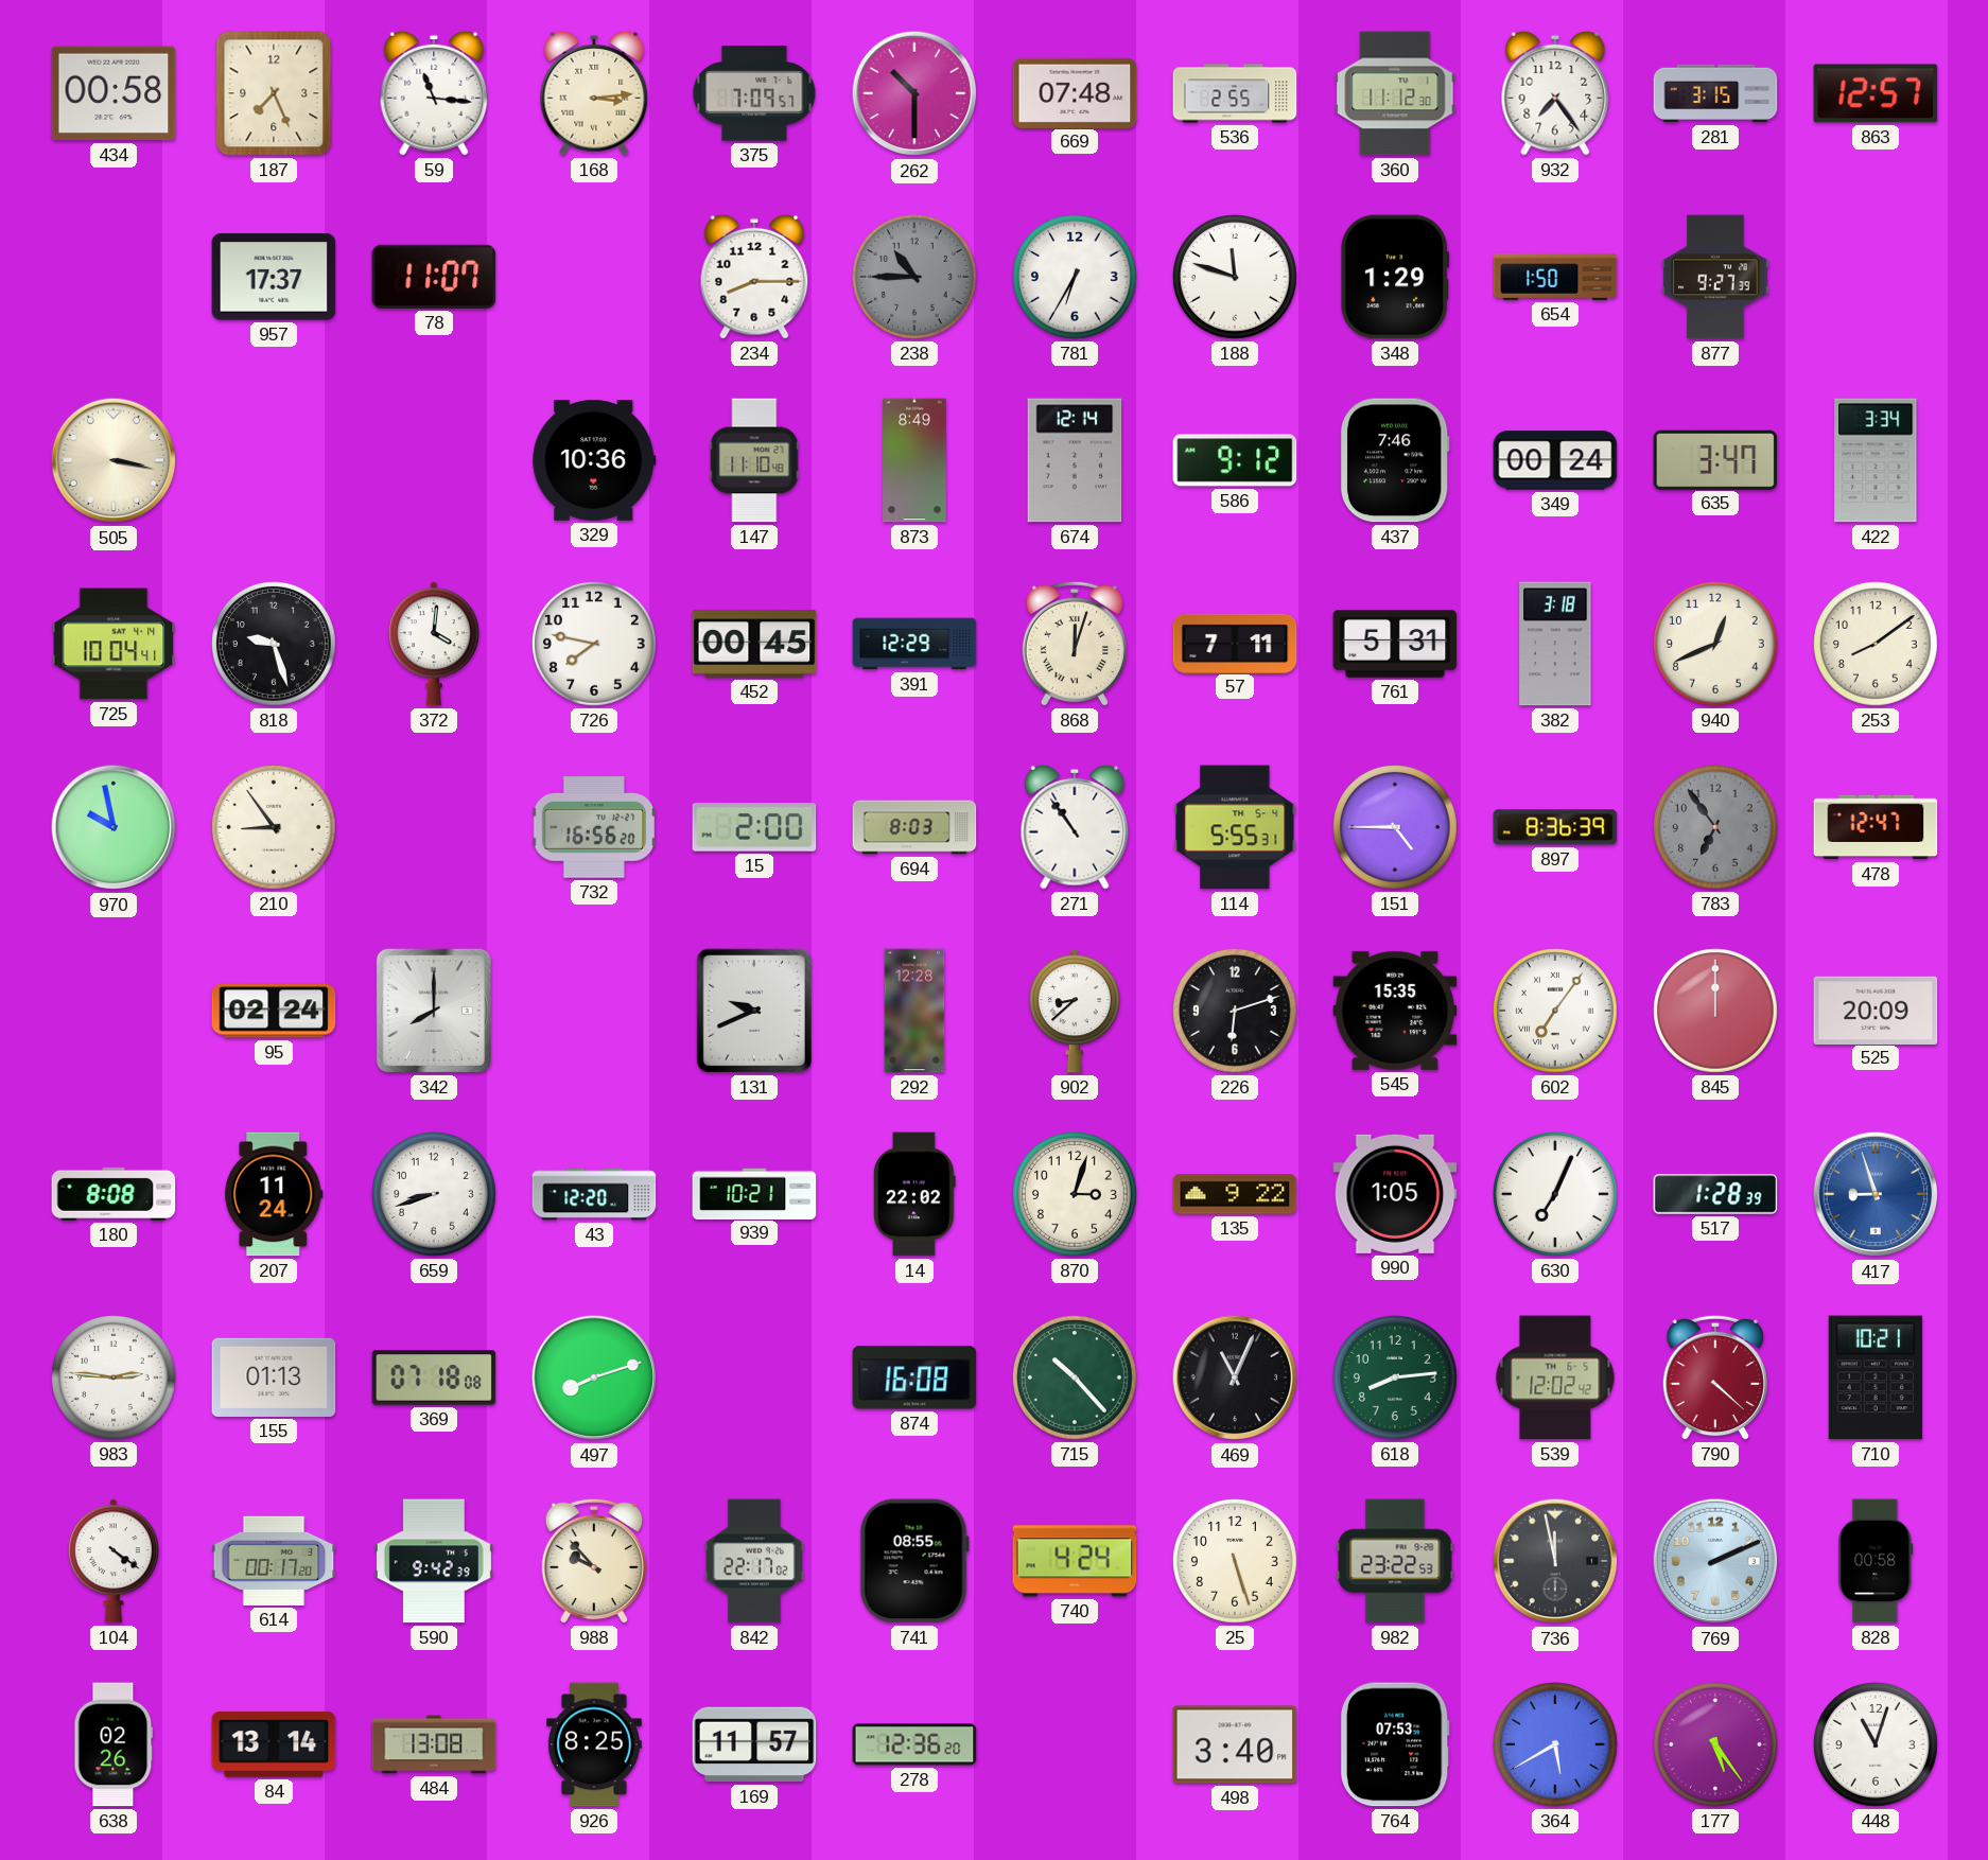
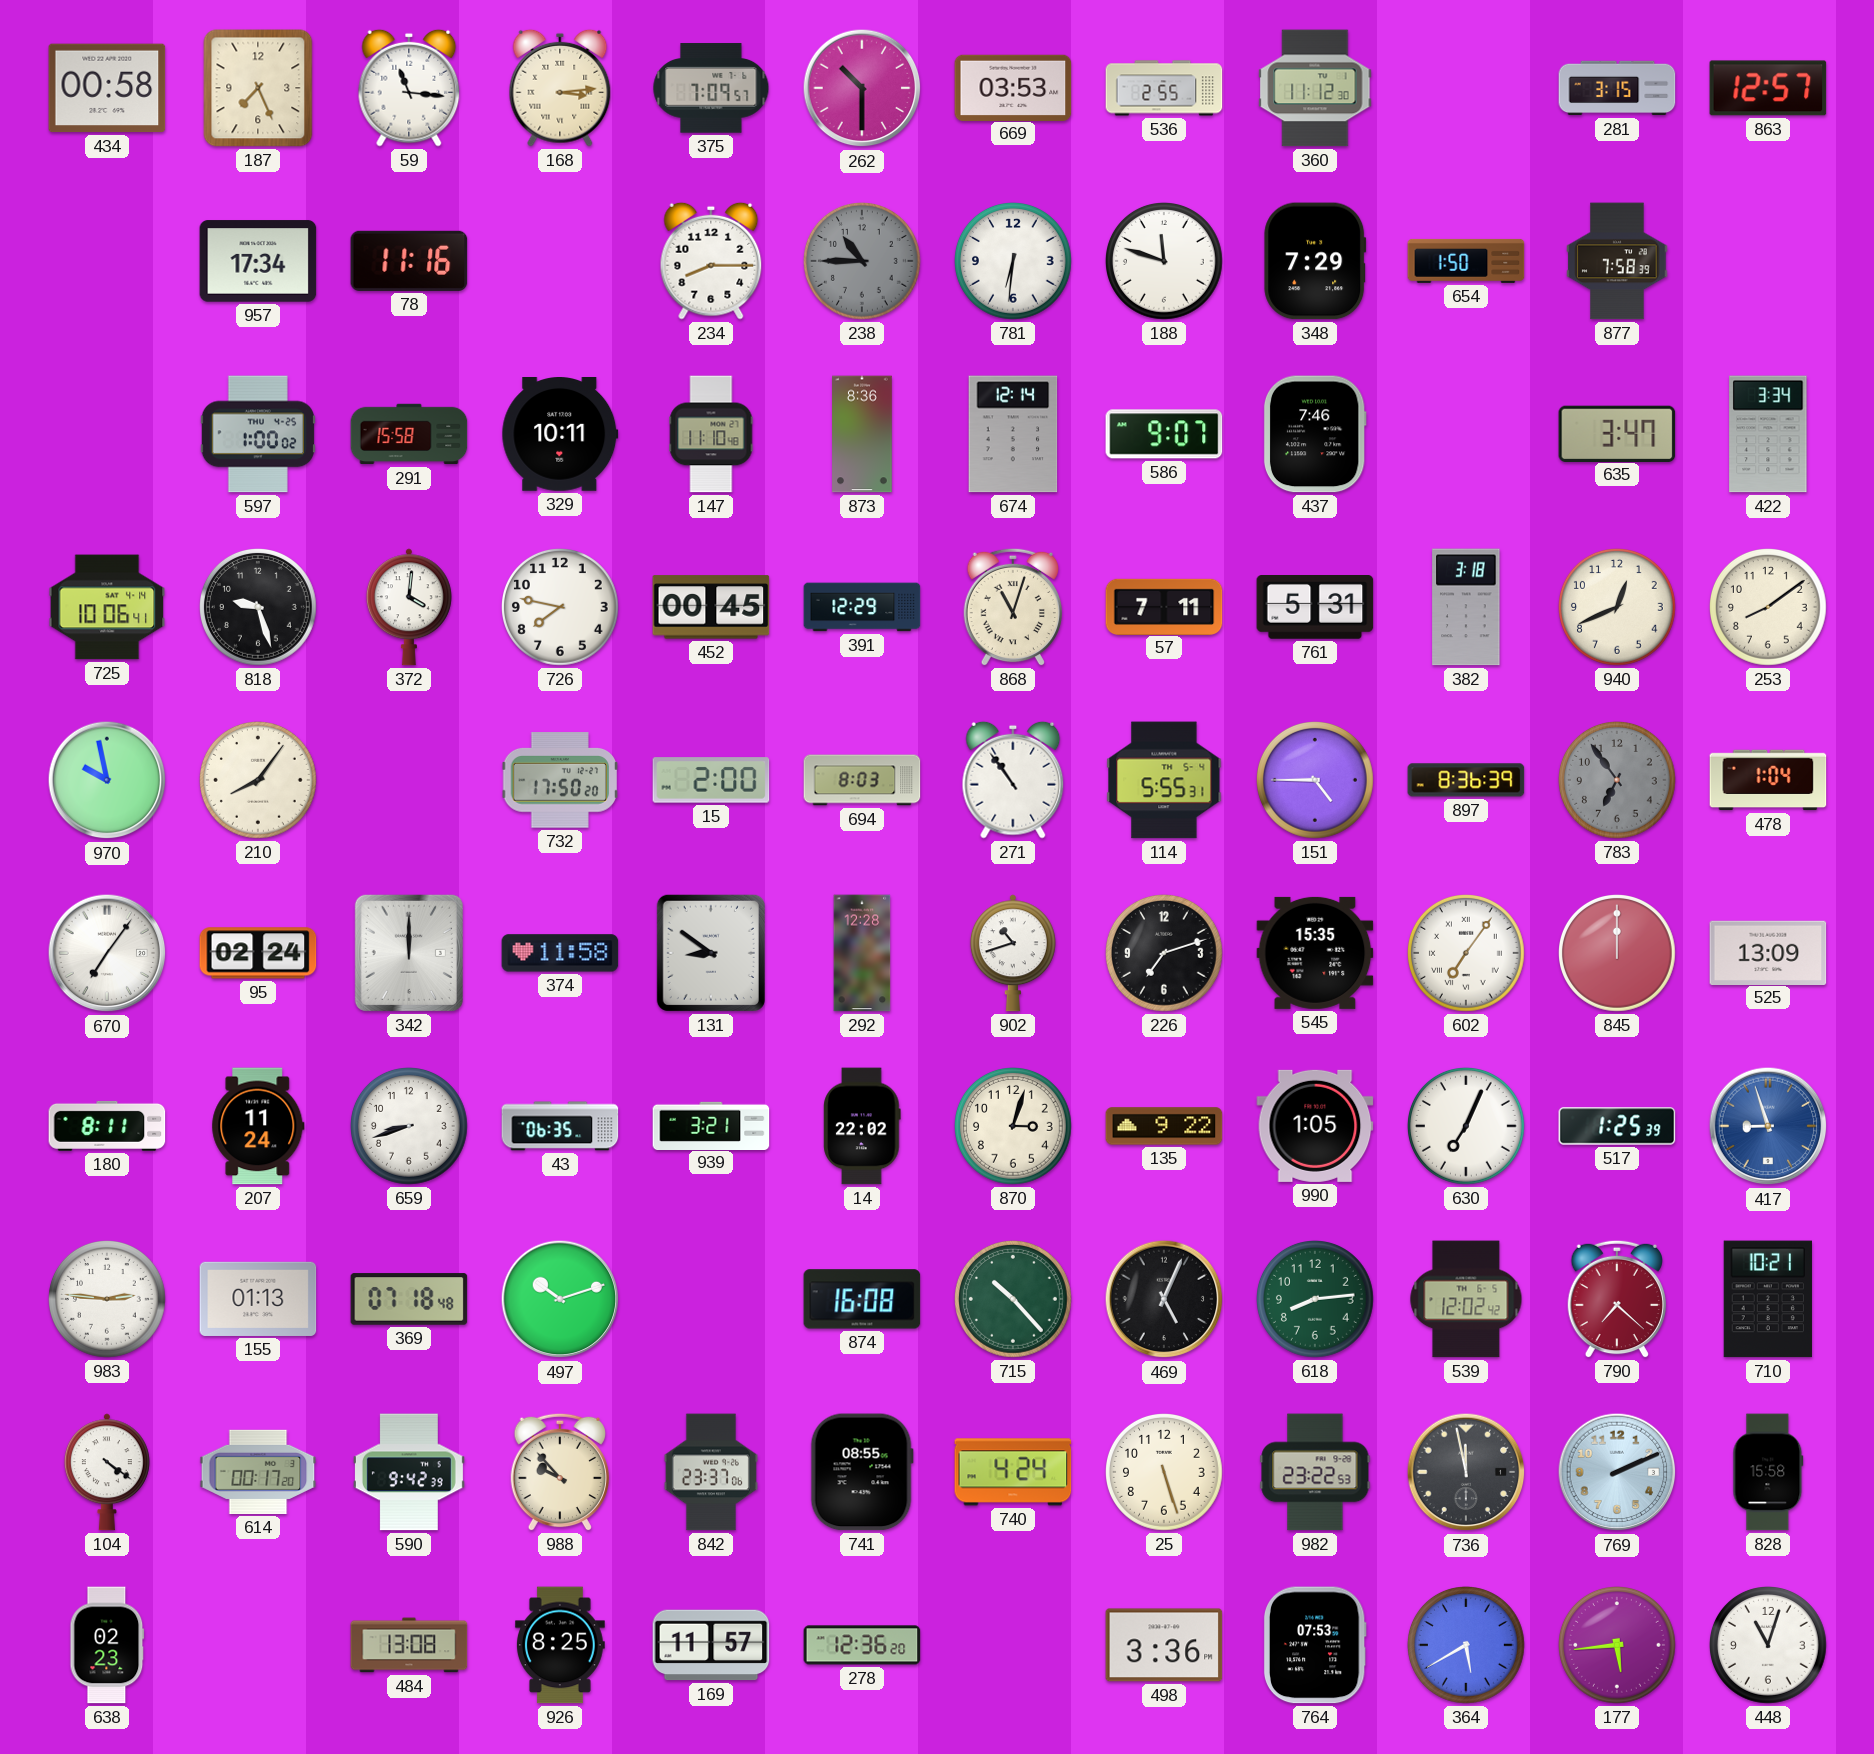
669: 07:48 -> 03:53 (1013, 87)
932: 7:24 -> none (1555, 93)
957: 17:37 -> 17:34 (258, 261)
78: 11:07 -> 11:16 (409, 261)
781: 6:35 -> 6:31 (1014, 262)
348: 1:29 -> 7:29 (1315, 261)
877: 9:27 -> 7:58 (1617, 261)
505: 3:17 -> none (114, 460)
597: none -> 1:00 (257, 434)
291: none -> 15:58 (409, 434)
329: 10:36 -> 10:11 (560, 435)
873: 8:49 -> 8:36 (862, 434)
586: 9:12 -> 9:07 (1164, 434)
349: 00:24 -> none (1555, 460)
725: 10:04 -> 10:06 (107, 607)
868: 12:03 -> 11:03 (1012, 607)
210: 8:54 -> 8:06 (259, 781)
732: 16:56 -> 17:50 (560, 780)
478: 12:47 -> 1:04 (1768, 780)
670: none -> 7:06 (107, 953)
342: 8:00 -> 12:00 (409, 953)
374: none -> 11:58 (560, 953)
131: 9:41 -> 8:51 (711, 953)
902: 8:38 -> 10:42 (1013, 953)
226: 6:12 -> 7:12 (1165, 954)
525: 20:09 -> 13:09 (1768, 952)
180: 8:08 -> 8:11 (107, 1126)
43: 12:20 -> 06:35 (560, 1126)
939: 10:21 -> 3:21 (711, 1125)
517: 1:28 -> 1:25 (1617, 1126)
369: 07:18:08 -> 07:18:48 (409, 1299)
497: 8:12 -> 10:12 (560, 1299)
469: 11:04 -> 5:04 (1164, 1299)
790: 4:22 -> 7:22 (1616, 1299)
842: 22:17 -> 23:37 (711, 1472)
828: 00:58 -> 15:58 (1768, 1472)
638: 02:26 -> 02:23 (107, 1645)
84: 13:14 -> none (274, 1744)
498: 3:40 -> 3:36 (1164, 1645)
177: 5:24 -> 5:44 (1618, 1646)
